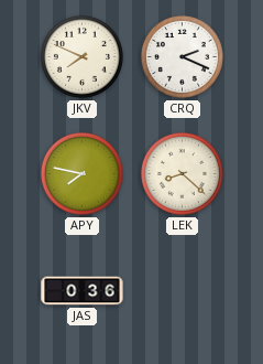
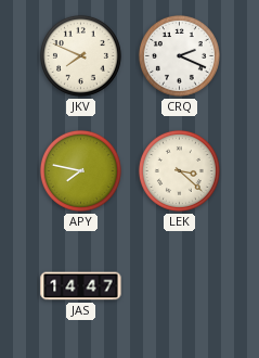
LEK: 8:22 -> 3:22 (179, 170)
JAS: 0:36 -> 14:47 (81, 286)
